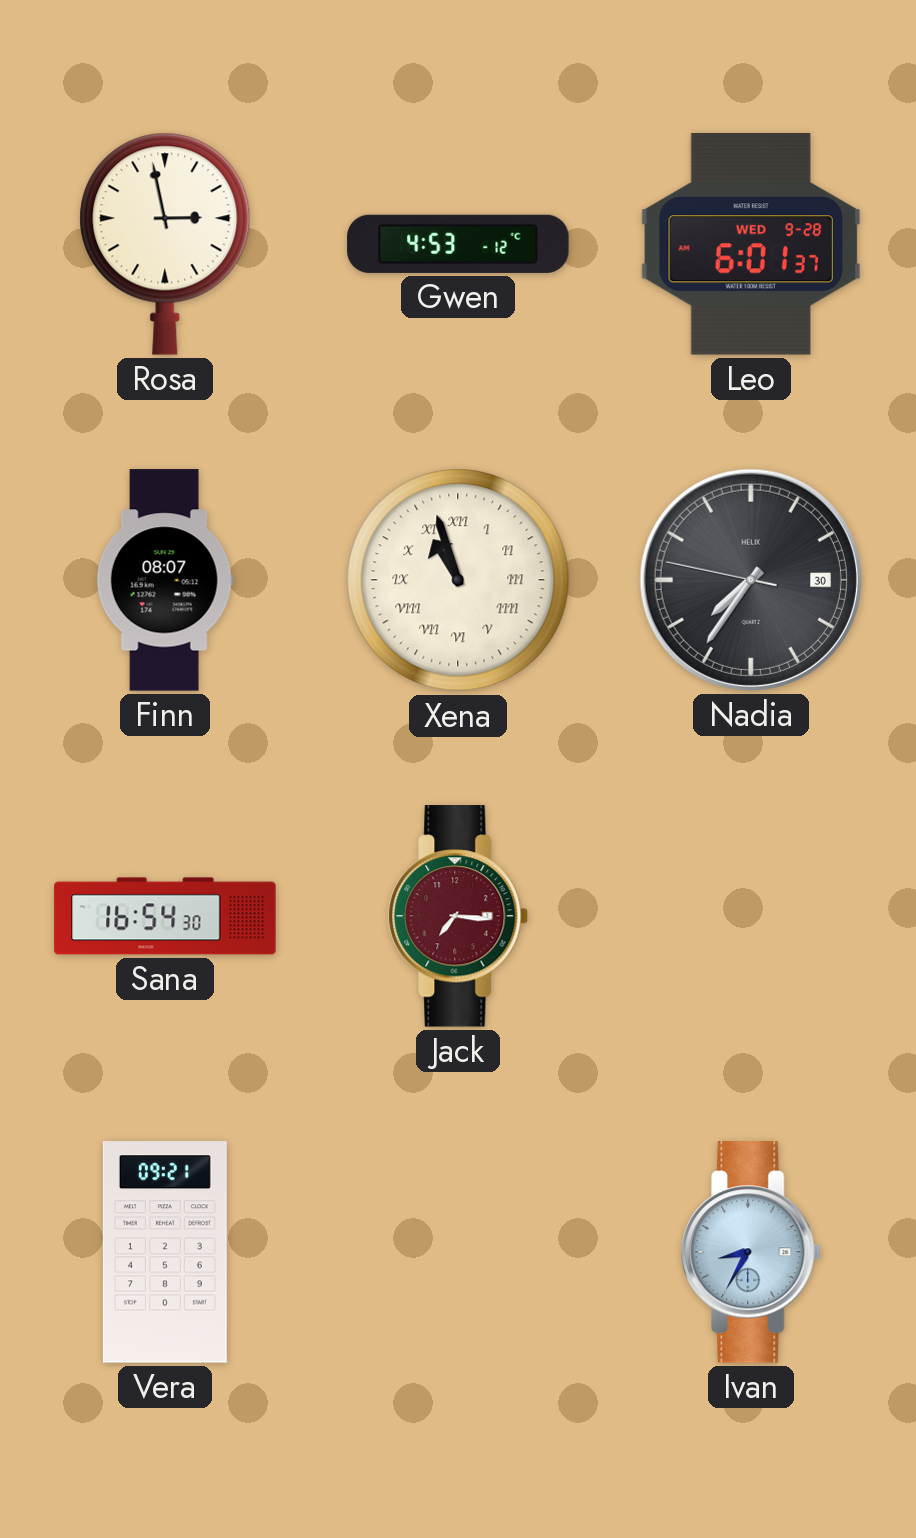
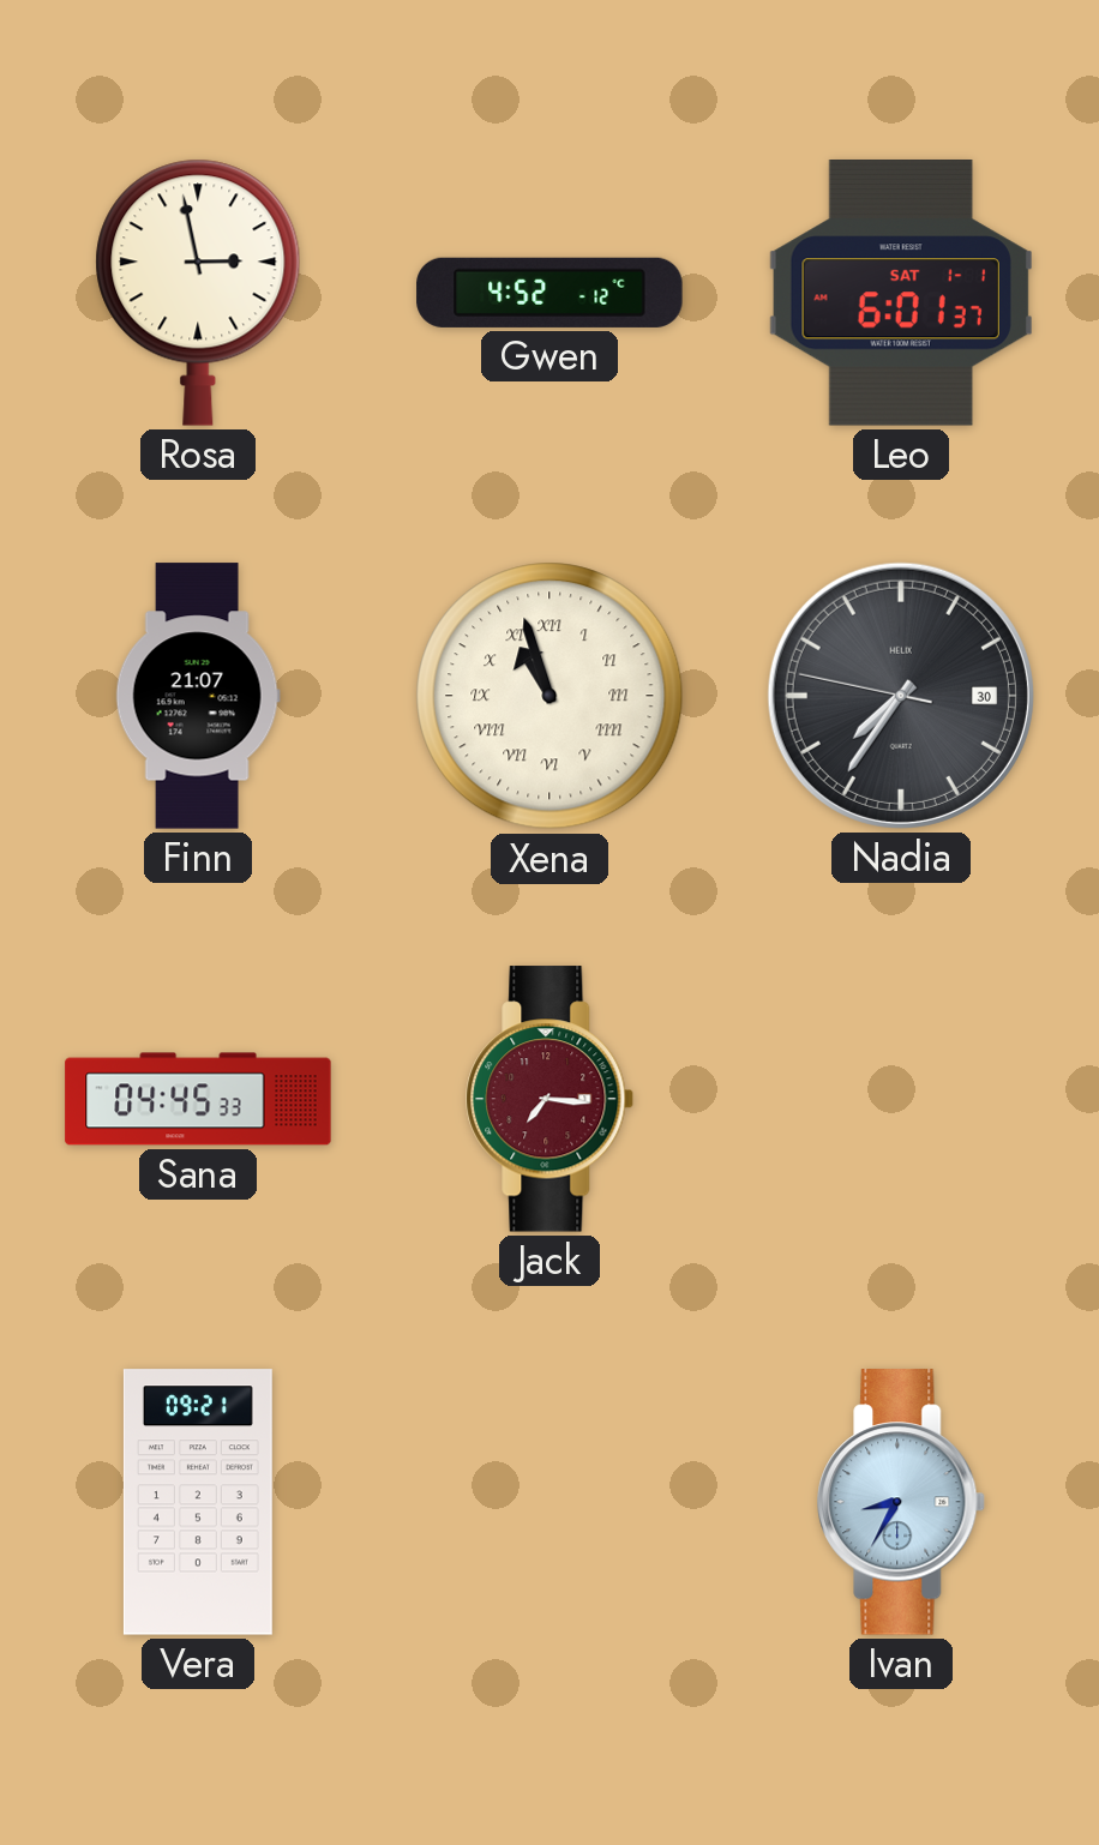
Gwen: 4:53 -> 4:52 (549, 293)
Leo date: WED 9-28 -> SAT 1-1 (901, 294)
Finn: 08:07 -> 21:07 (198, 696)
Sana: 16:54 -> 04:45 (198, 1099)
